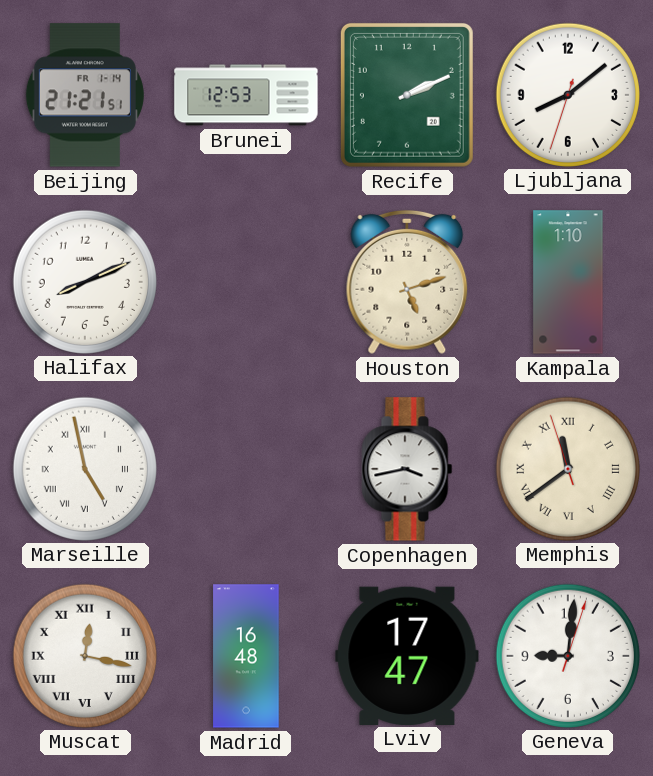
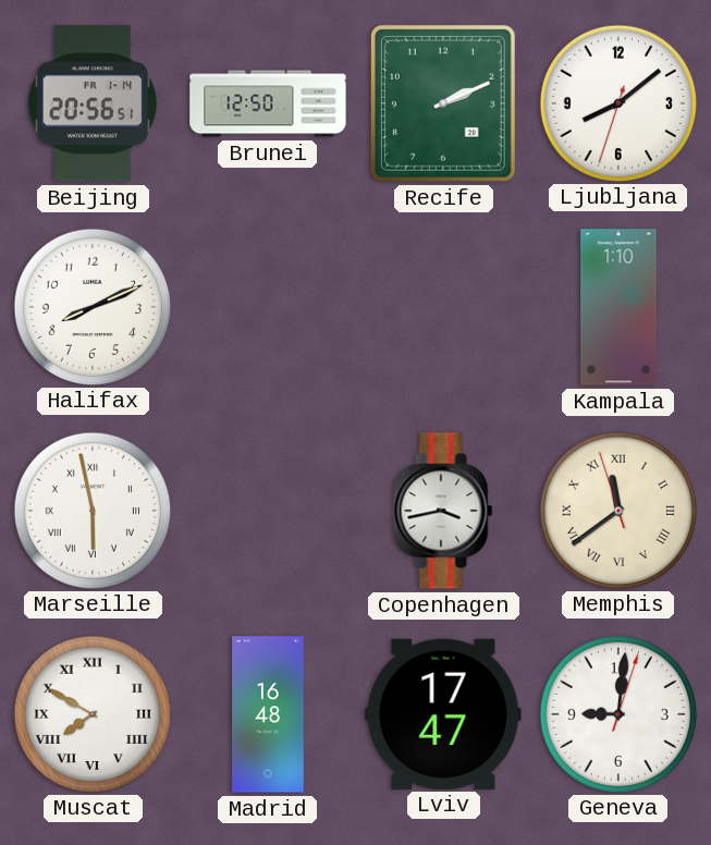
Beijing: 21:21 -> 20:56 (93, 103)
Brunei: 12:53 -> 12:50 (268, 103)
Houston: 5:12 -> none (407, 282)
Marseille: 4:58 -> 5:58 (91, 510)
Muscat: 12:17 -> 7:50 (91, 713)
